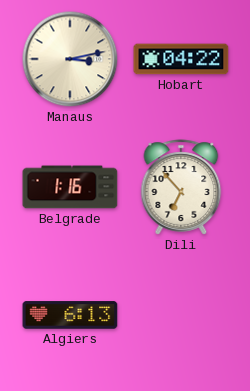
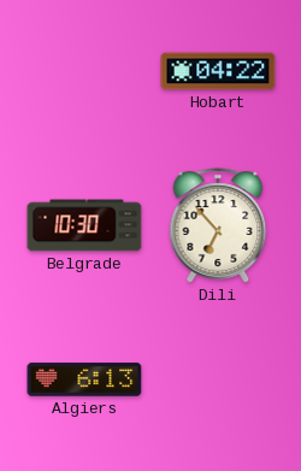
Manaus: 3:13 -> none (70, 59)
Belgrade: 1:16 -> 10:30 (84, 225)
